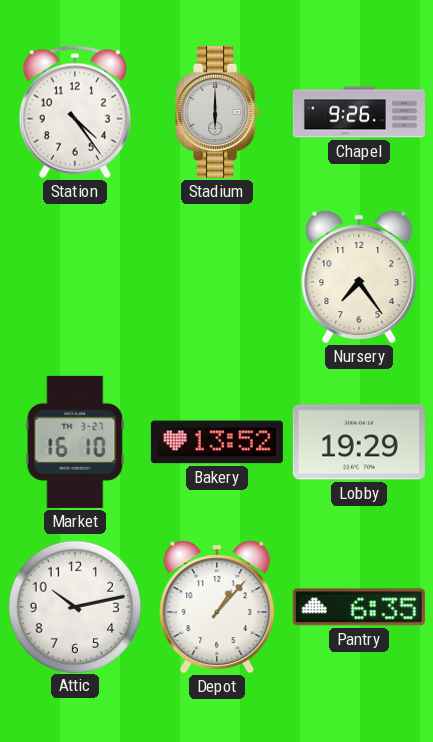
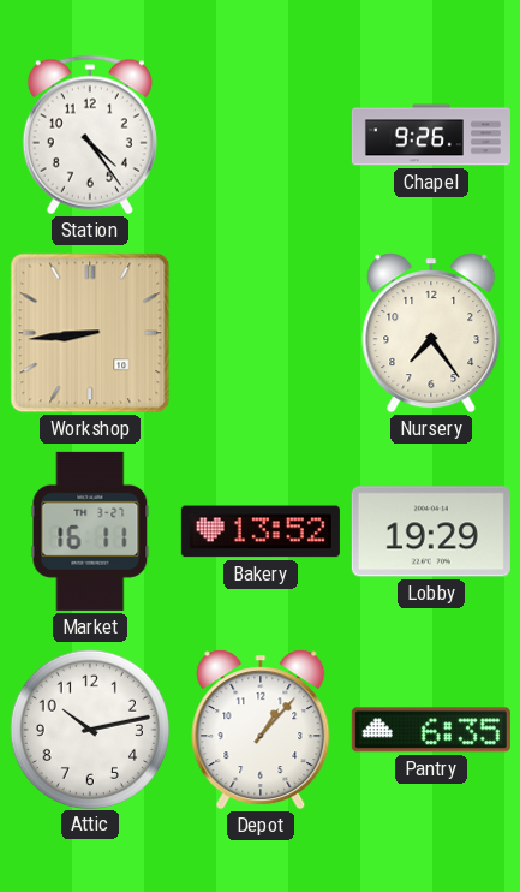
Stadium: 6:00 -> none (218, 112)
Workshop: none -> 8:44 (90, 333)
Market: 16:10 -> 16:11 (90, 531)
